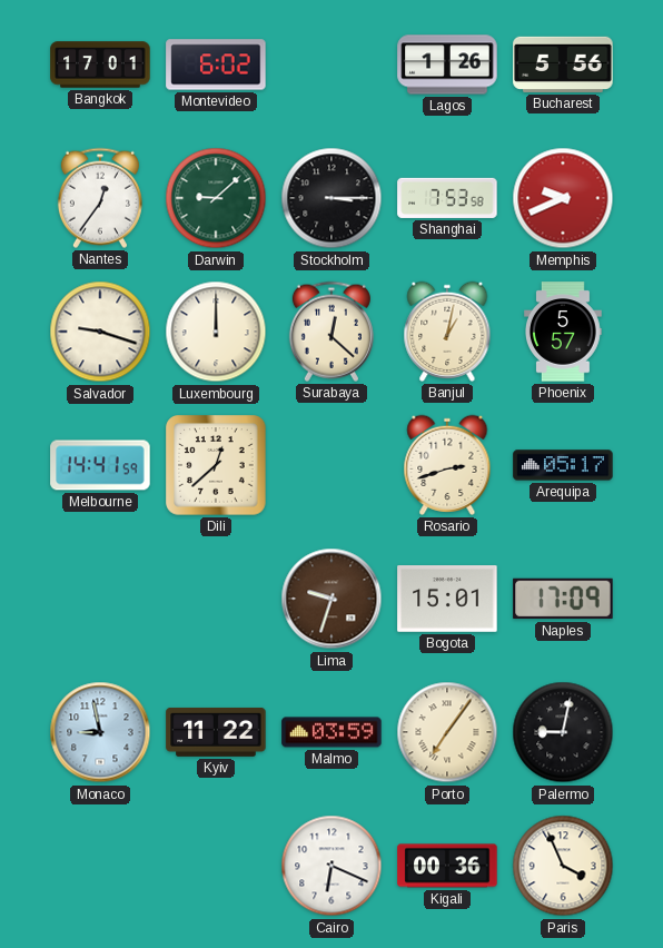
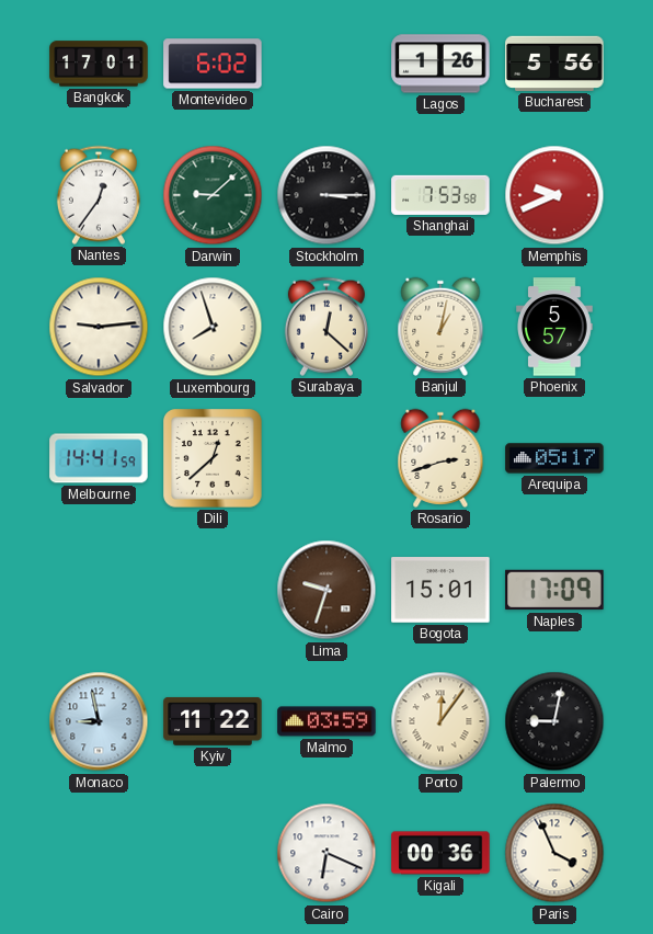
Salvador: 9:18 -> 9:14 (99, 327)
Luxembourg: 12:00 -> 7:57 (213, 327)
Porto: 7:06 -> 12:06 (440, 721)
